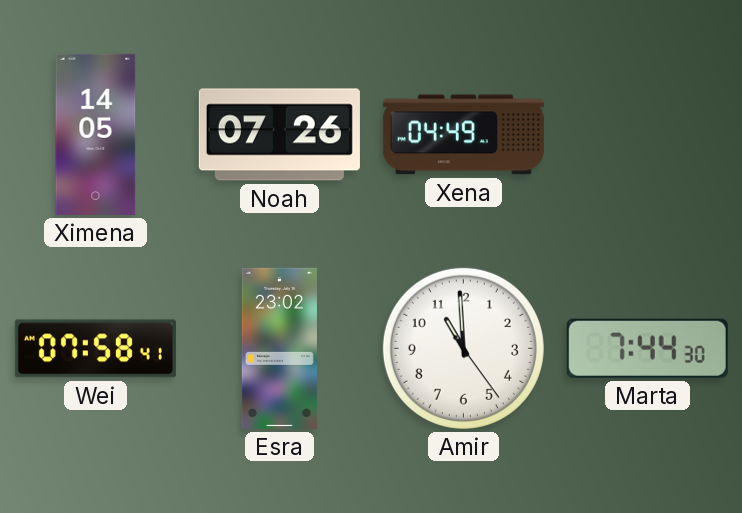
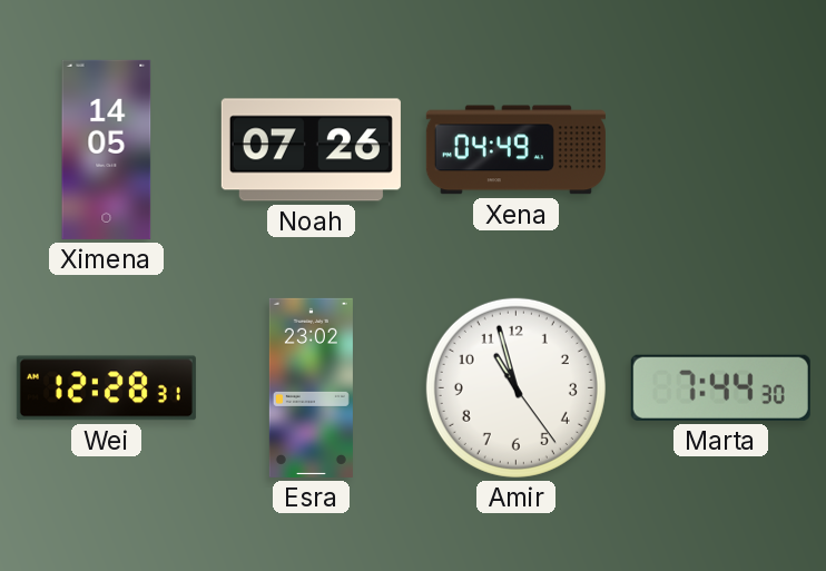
Wei: 07:58 -> 12:28 (106, 388)
Amir: 10:59 -> 10:57 (515, 387)
